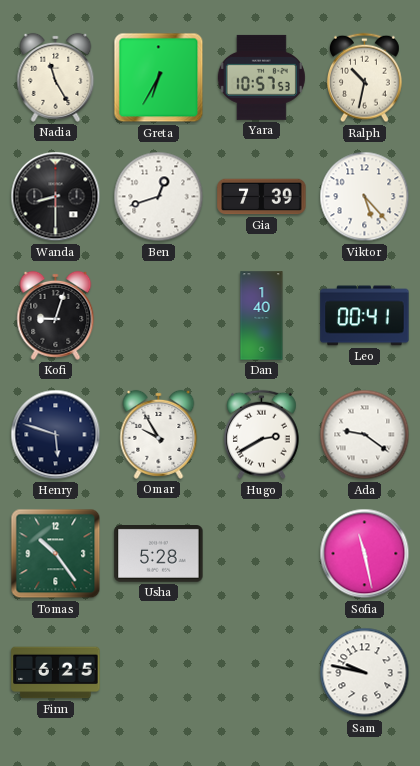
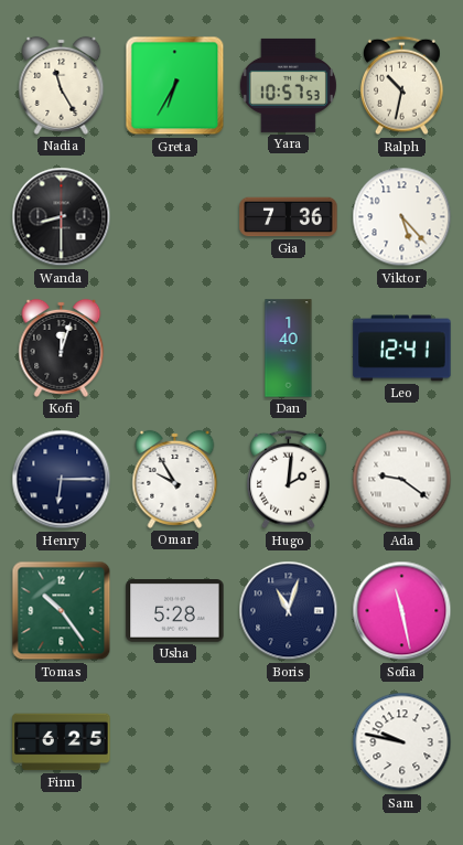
Ben: 12:42 -> none (159, 197)
Gia: 7:39 -> 7:36 (289, 217)
Kofi: 9:03 -> 12:03 (62, 347)
Leo: 00:41 -> 12:41 (402, 349)
Henry: 5:48 -> 6:15 (62, 480)
Hugo: 2:40 -> 2:01 (289, 480)
Boris: none -> 11:03 (289, 611)
